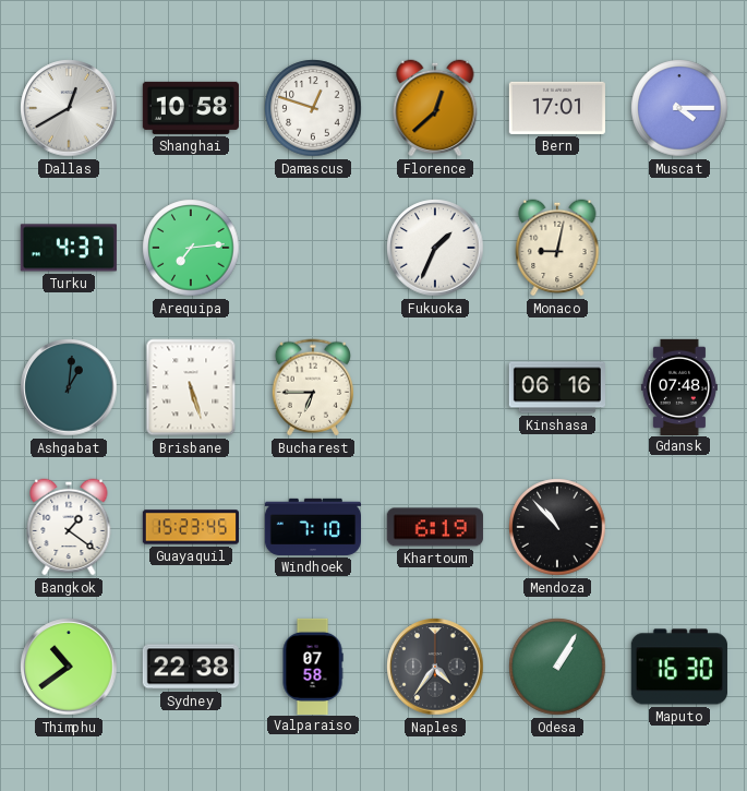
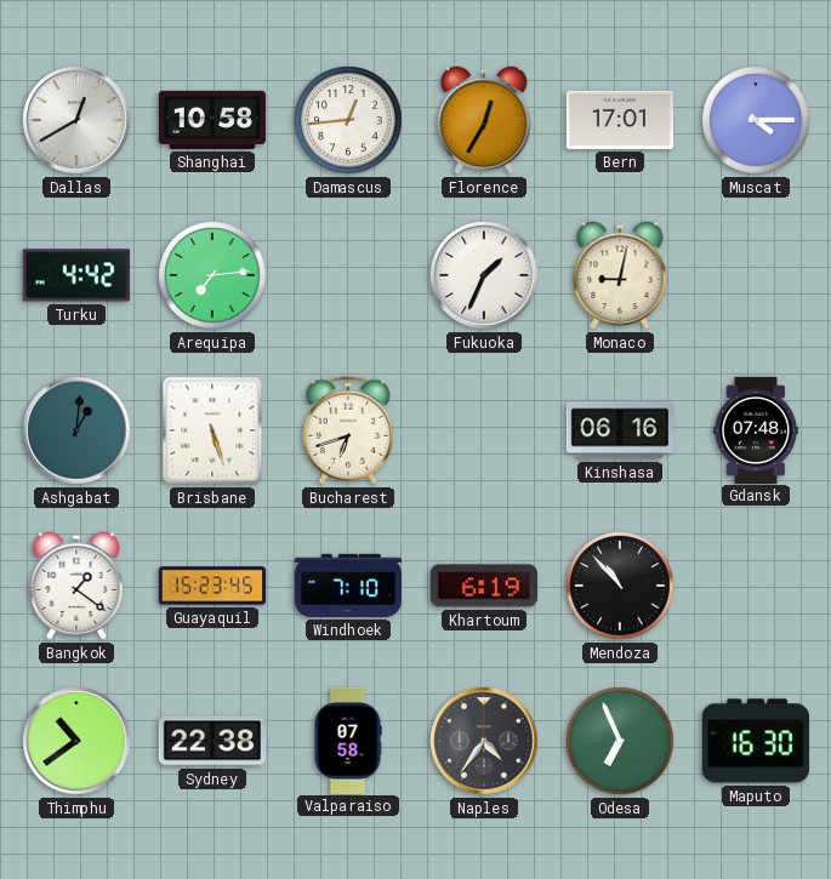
Damascus: 12:48 -> 12:44 (348, 120)
Florence: 12:38 -> 12:35 (484, 120)
Turku: 4:37 -> 4:42 (76, 275)
Bucharest: 6:45 -> 6:42 (347, 430)
Odesa: 1:05 -> 6:56 (620, 741)
